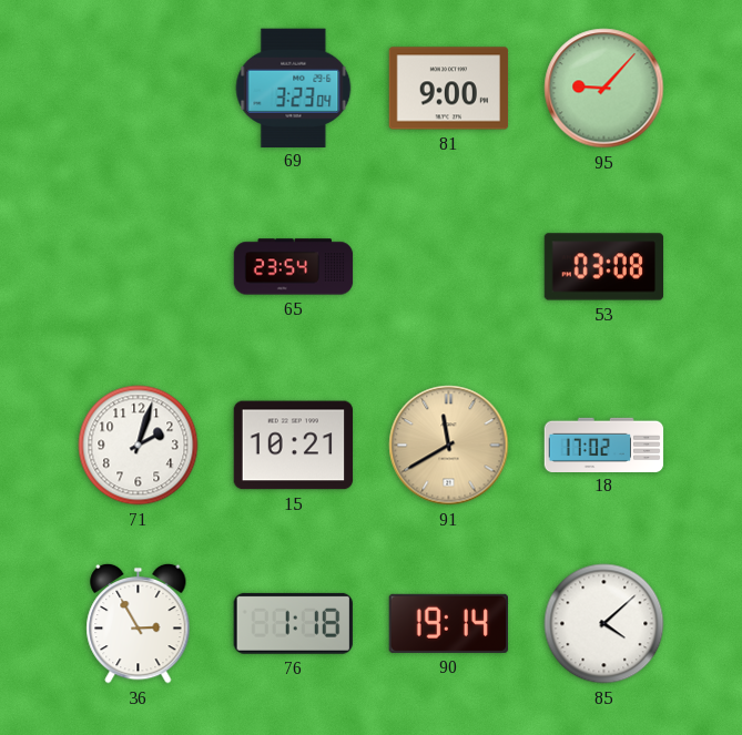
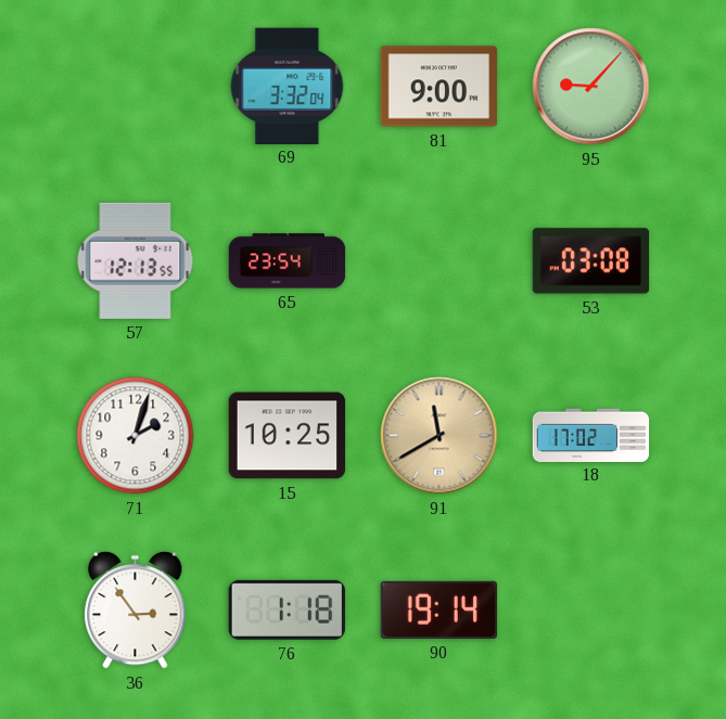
69: 3:23 -> 3:32 (288, 86)
57: none -> 12:13 (136, 260)
15: 10:21 -> 10:25 (288, 436)
36: 2:55 -> 2:54 (136, 609)
85: 4:08 -> none (604, 624)
